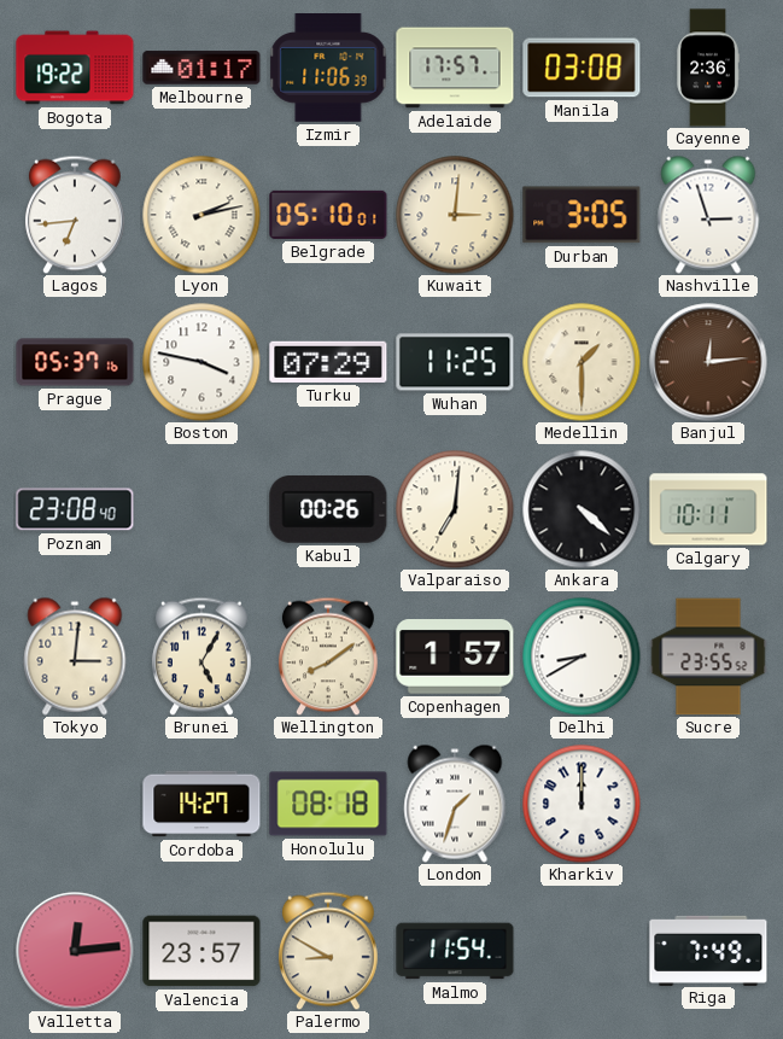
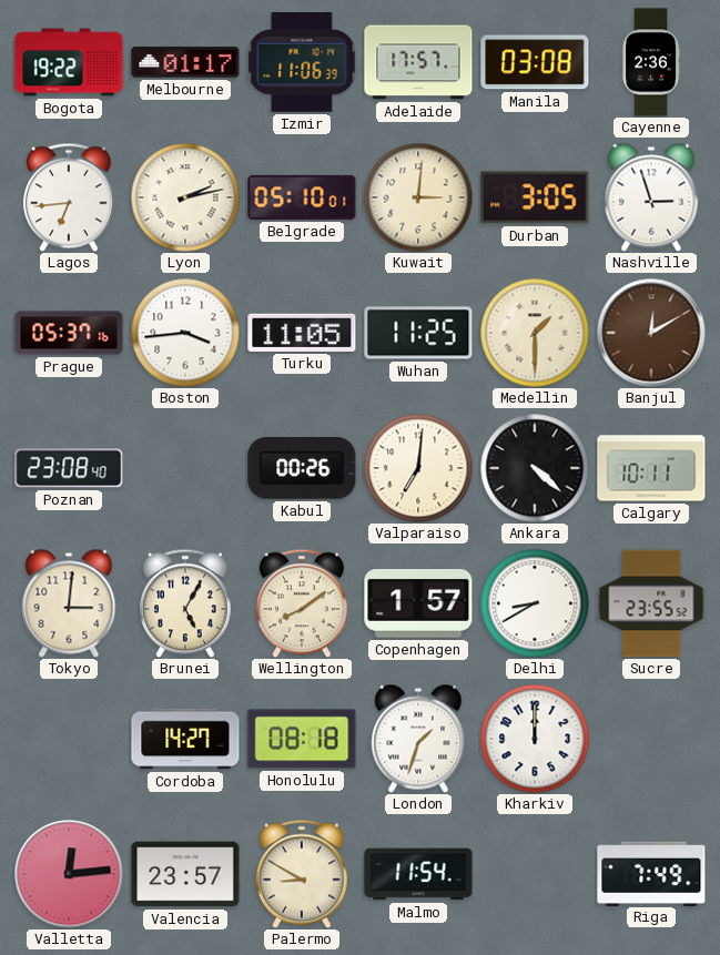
Boston: 3:47 -> 3:44 (185, 333)
Turku: 07:29 -> 11:05 (302, 333)
Banjul: 12:14 -> 12:10 (651, 333)
